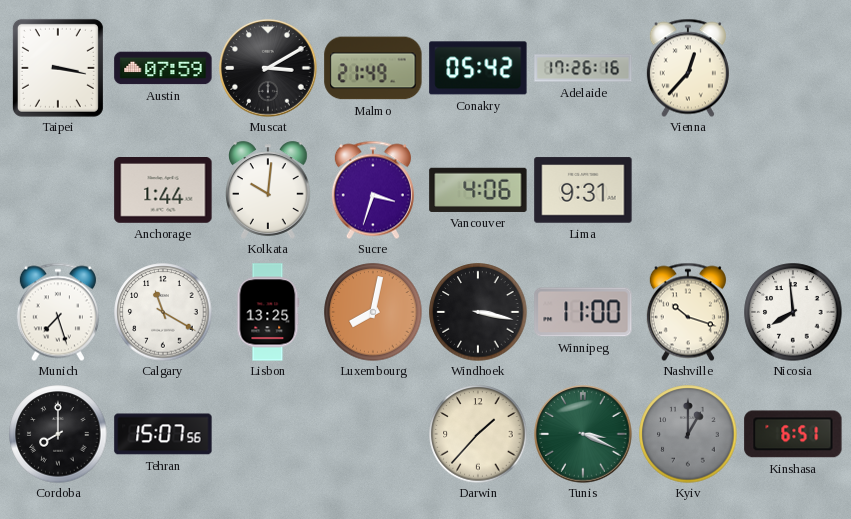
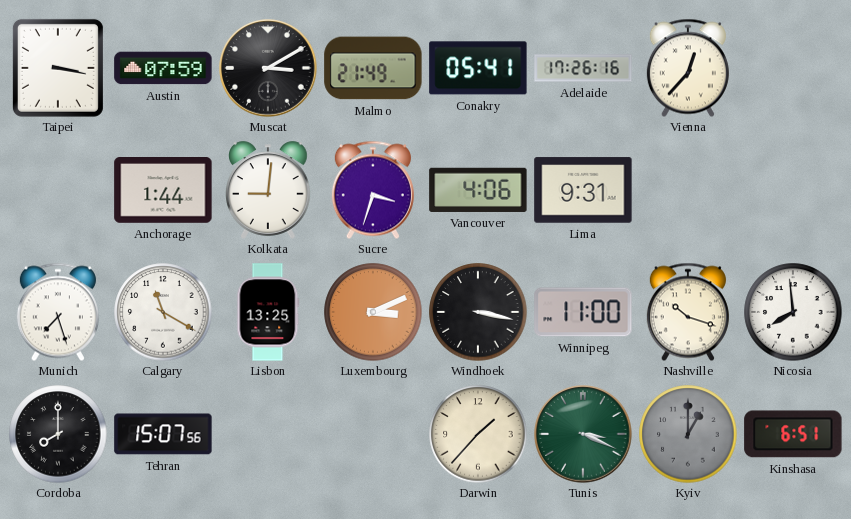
Conakry: 05:42 -> 05:41 (478, 68)
Kolkata: 10:01 -> 9:01 (269, 190)
Luxembourg: 8:02 -> 3:11 (373, 312)
